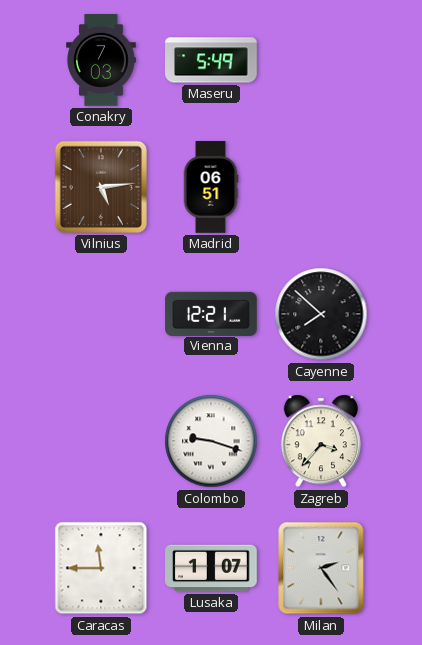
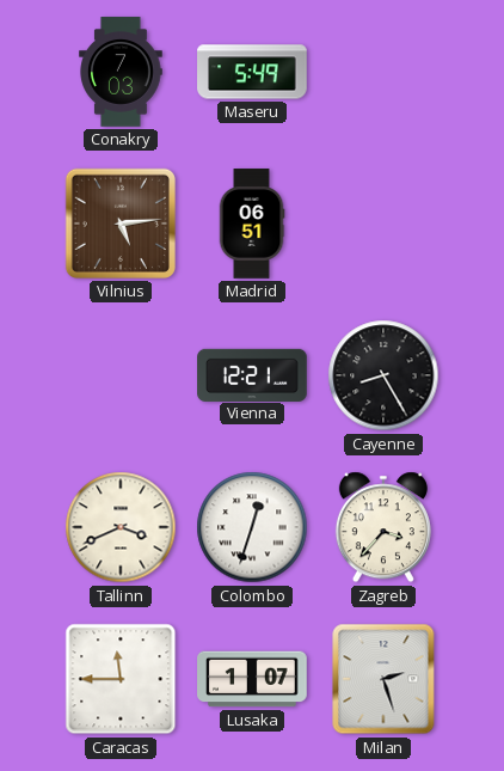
Cayenne: 7:52 -> 8:25 (383, 375)
Tallinn: none -> 3:41 (121, 527)
Colombo: 9:18 -> 12:33 (252, 527)
Milan: 2:24 -> 2:27 (383, 679)
